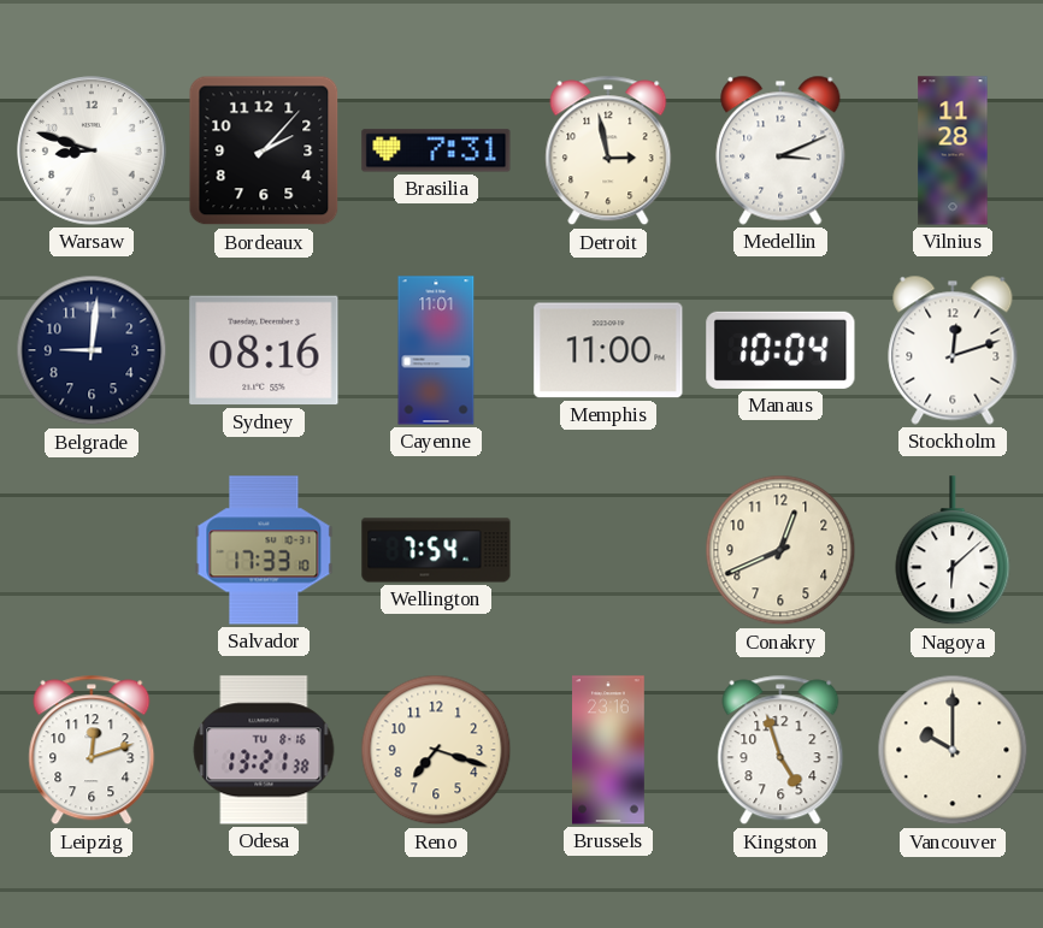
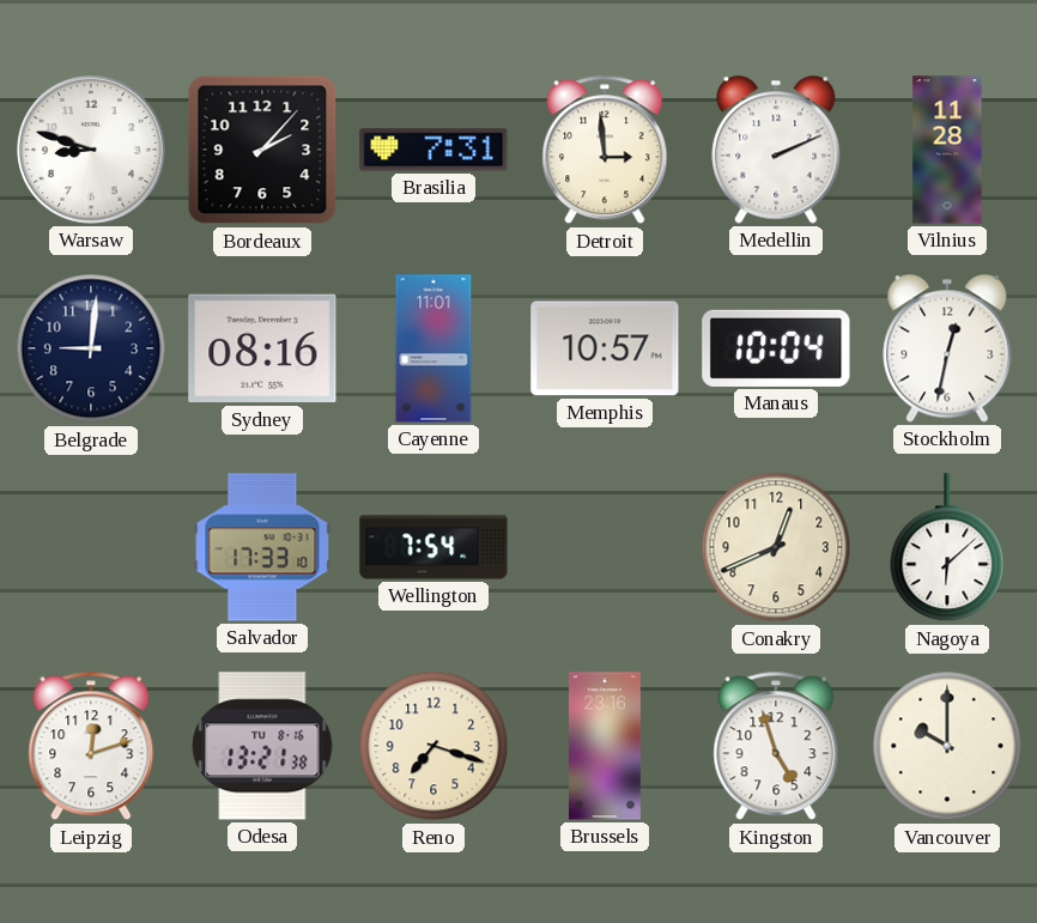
Detroit: 2:58 -> 2:59 (605, 150)
Medellin: 3:11 -> 2:11 (776, 150)
Memphis: 11:00 -> 10:57 (605, 348)
Stockholm: 12:12 -> 12:32 (947, 348)
